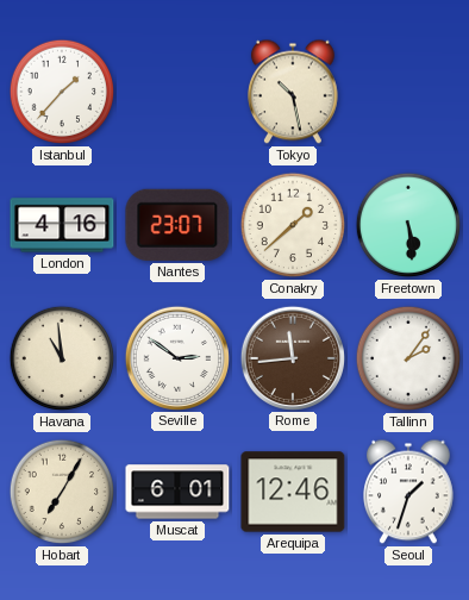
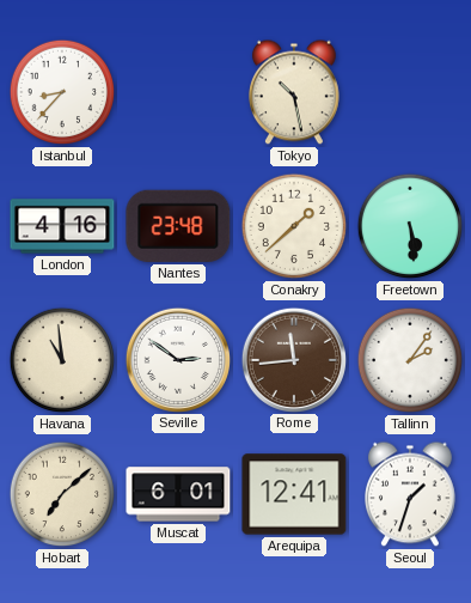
Istanbul: 1:37 -> 8:37 (62, 92)
Nantes: 23:07 -> 23:48 (178, 226)
Hobart: 7:05 -> 7:08 (62, 494)
Arequipa: 12:46 -> 12:41 (294, 494)
